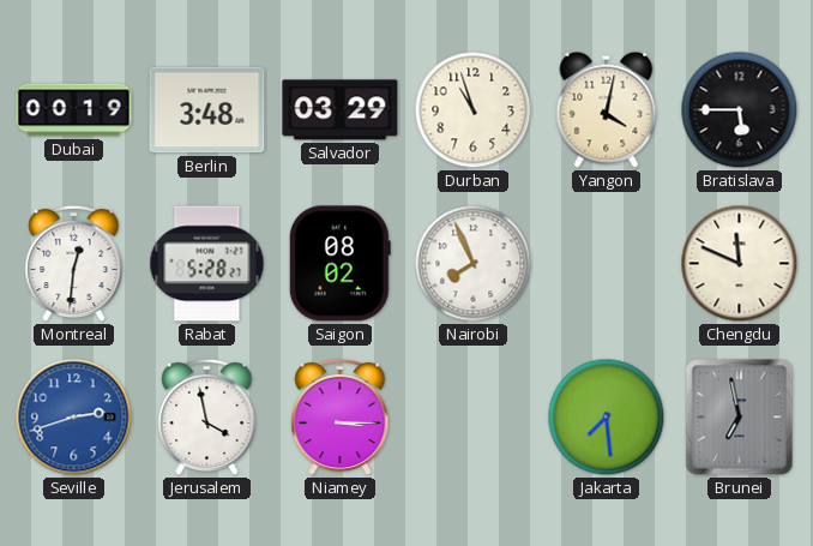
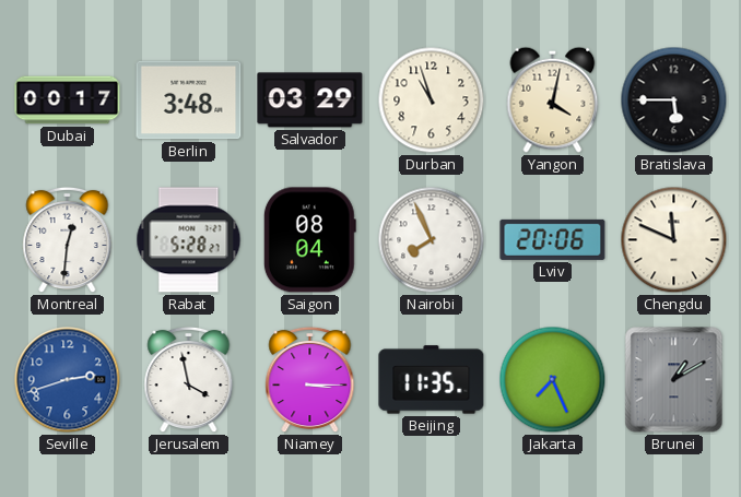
Dubai: 00:19 -> 00:17 (68, 100)
Saigon: 08:02 -> 08:04 (309, 240)
Lviv: none -> 20:06 (553, 239)
Beijing: none -> 11:35 (432, 380)
Jakarta: 7:29 -> 7:26 (553, 380)
Brunei: 6:58 -> 1:10 (674, 380)
